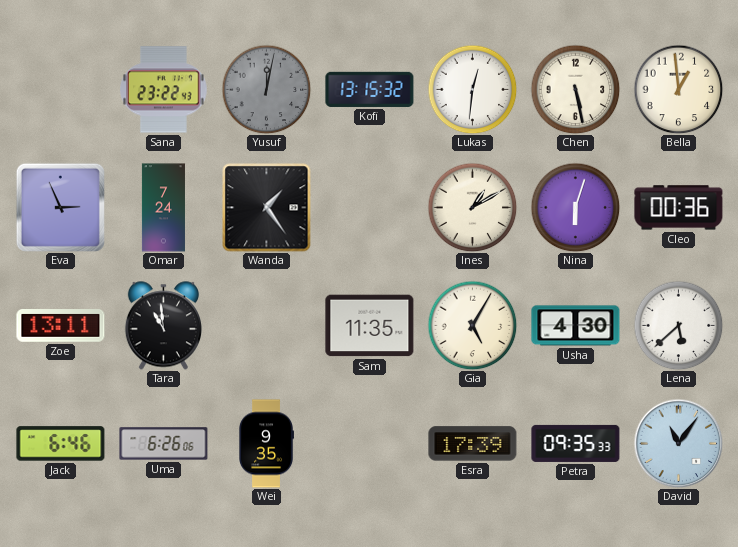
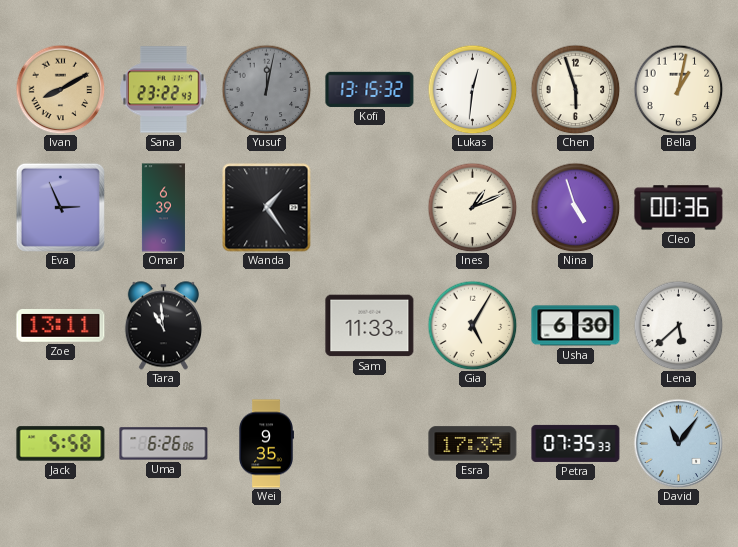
Ivan: none -> 8:10 (60, 89)
Chen: 5:28 -> 5:57 (575, 89)
Bella: 12:59 -> 1:02 (678, 89)
Omar: 7:24 -> 6:39 (163, 208)
Ines: 1:10 -> 1:11 (472, 207)
Nina: 6:03 -> 4:57 (575, 207)
Sam: 11:35 -> 11:33 (370, 326)
Usha: 4:30 -> 6:30 (576, 326)
Jack: 6:46 -> 5:58 (61, 444)
Petra: 09:35 -> 07:35 (576, 443)
